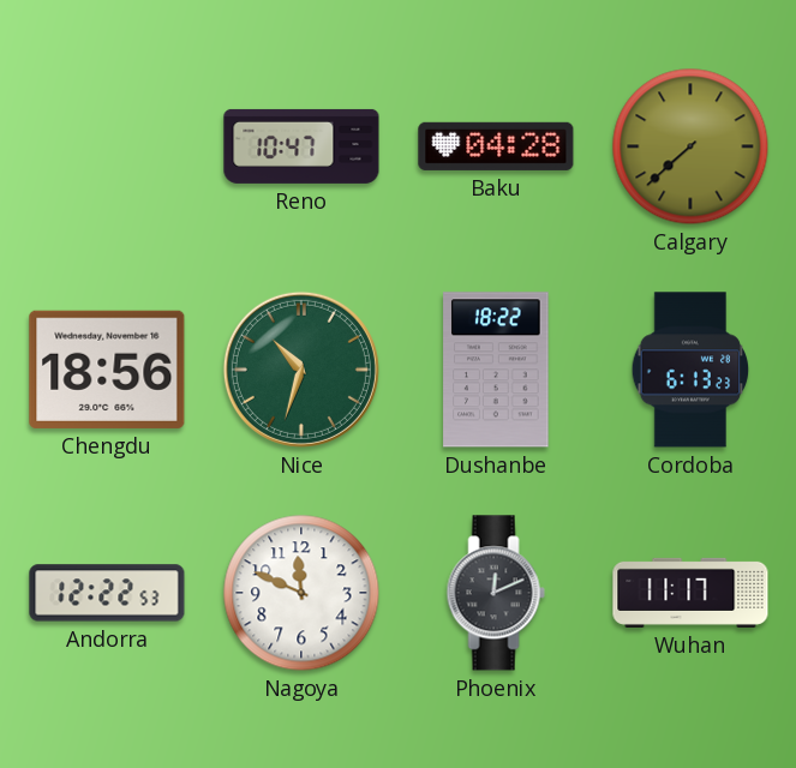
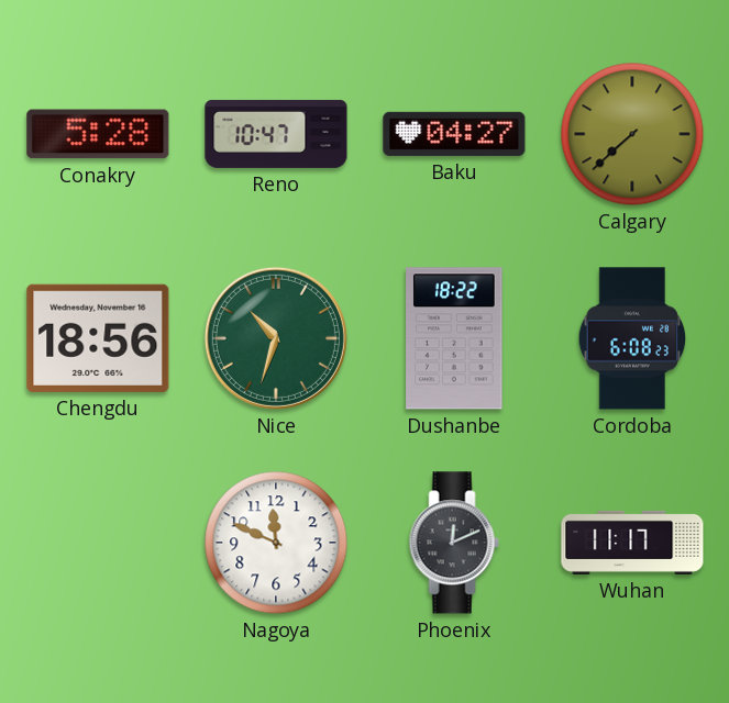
Conakry: none -> 5:28 (98, 134)
Baku: 04:28 -> 04:27 (454, 134)
Cordoba: 6:13 -> 6:08 (632, 338)
Andorra: 12:22 -> none (107, 593)
